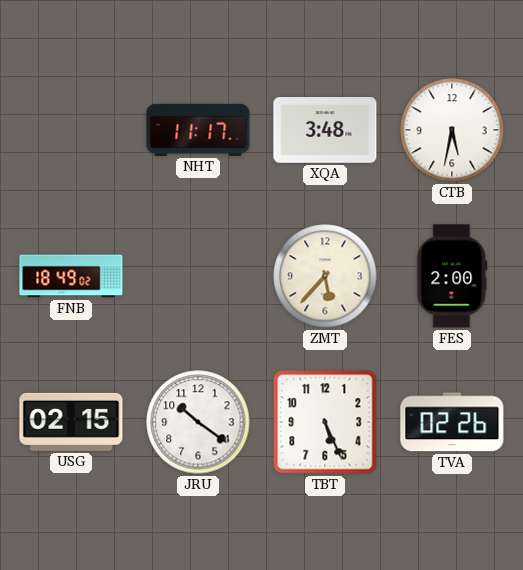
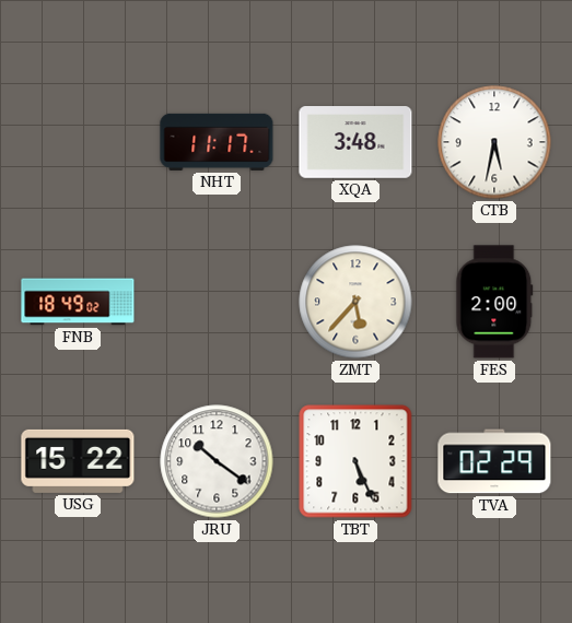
USG: 02:15 -> 15:22 (78, 461)
TVA: 02:26 -> 02:29 (494, 461)
